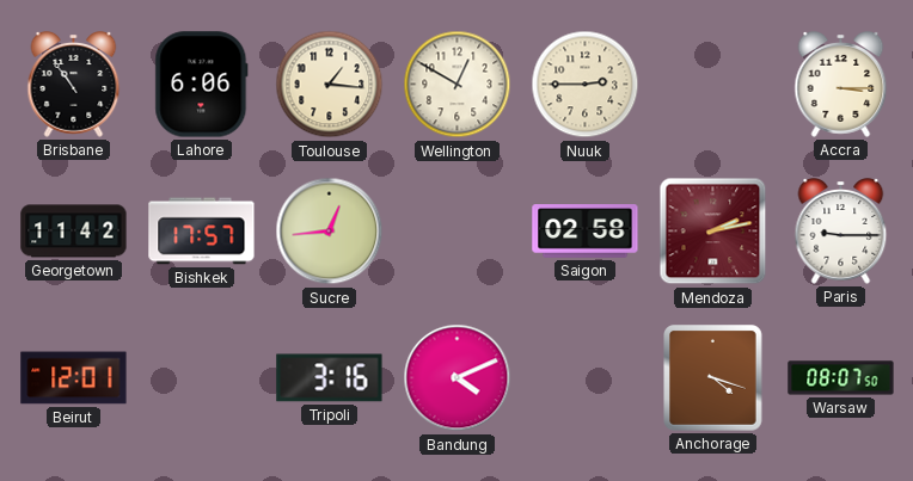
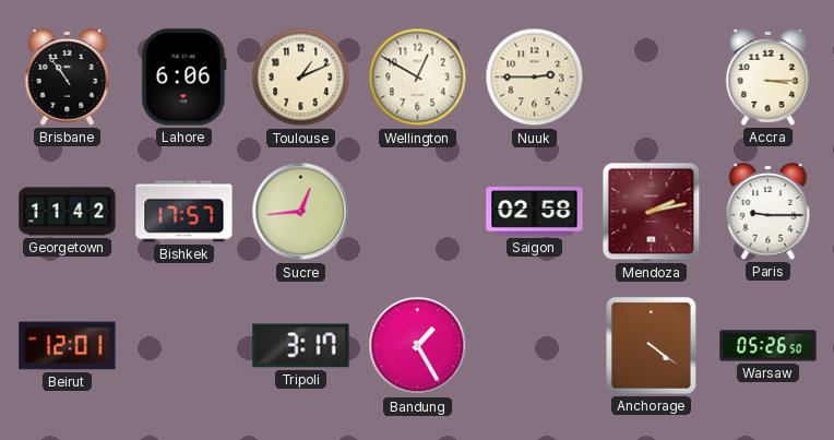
Toulouse: 1:16 -> 1:11 (301, 78)
Tripoli: 3:16 -> 3:17 (301, 346)
Bandung: 4:11 -> 1:25 (418, 346)
Anchorage: 4:18 -> 4:21 (652, 346)
Warsaw: 08:07 -> 05:26 (769, 346)
